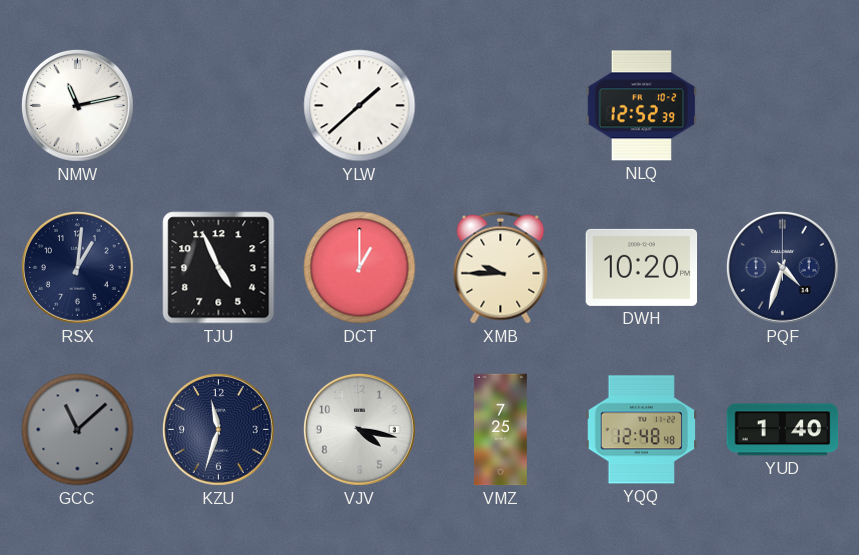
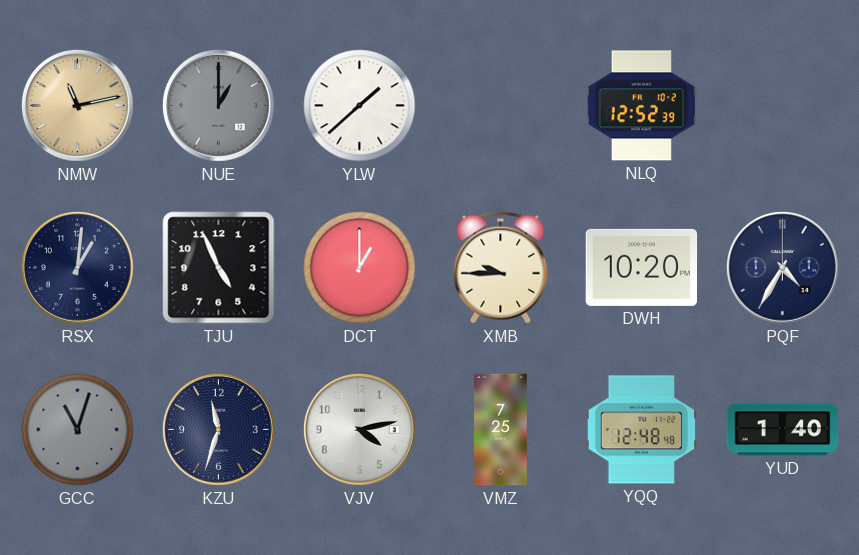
NMW dial: white -> champagne (78, 106)
NUE: none -> 1:00 (219, 106)
PQF: 4:33 -> 4:35 (783, 268)
GCC: 11:08 -> 11:03 (78, 430)
VJV: 4:17 -> 4:13 (360, 430)
